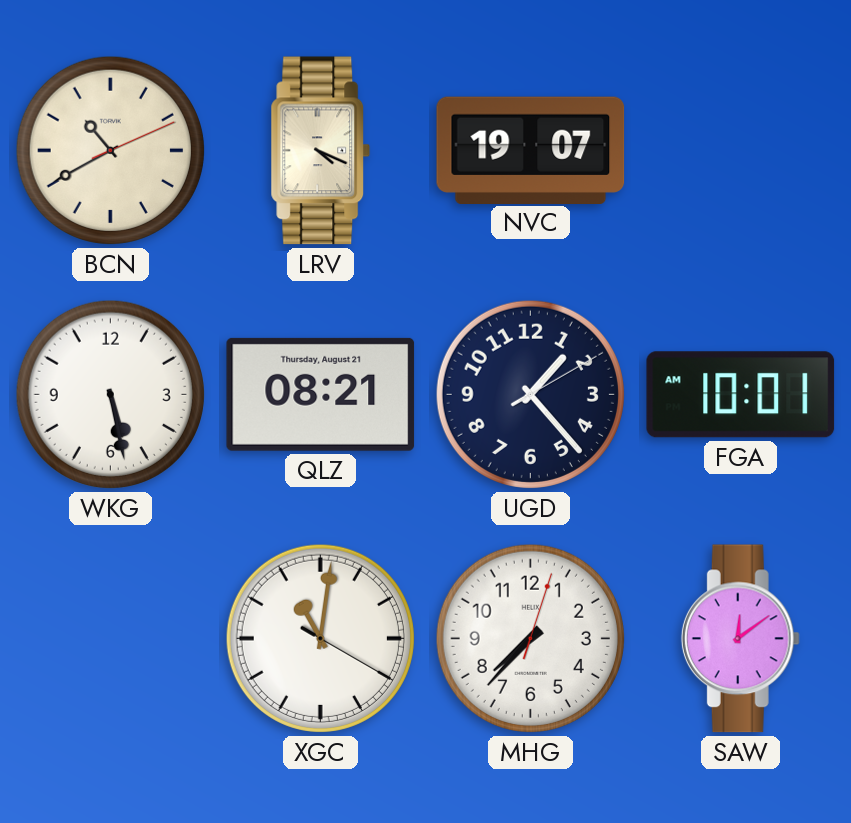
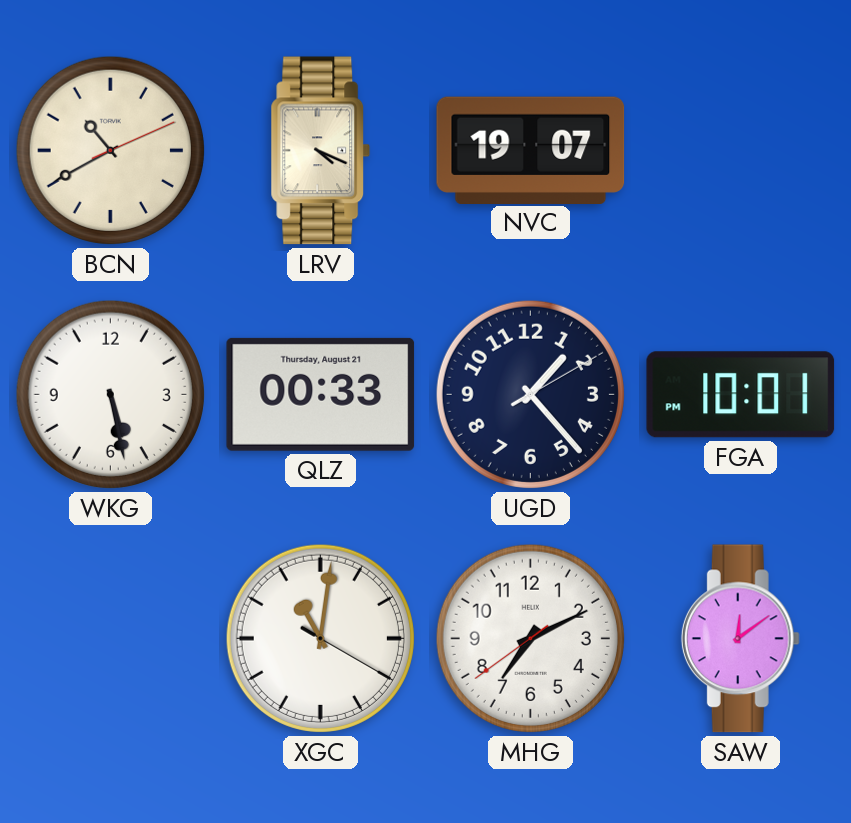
QLZ: 08:21 -> 00:33 (321, 394)
FGA: 10:01 AM -> 10:01 PM (741, 395)
MHG: 7:37 -> 7:10 (530, 638)
